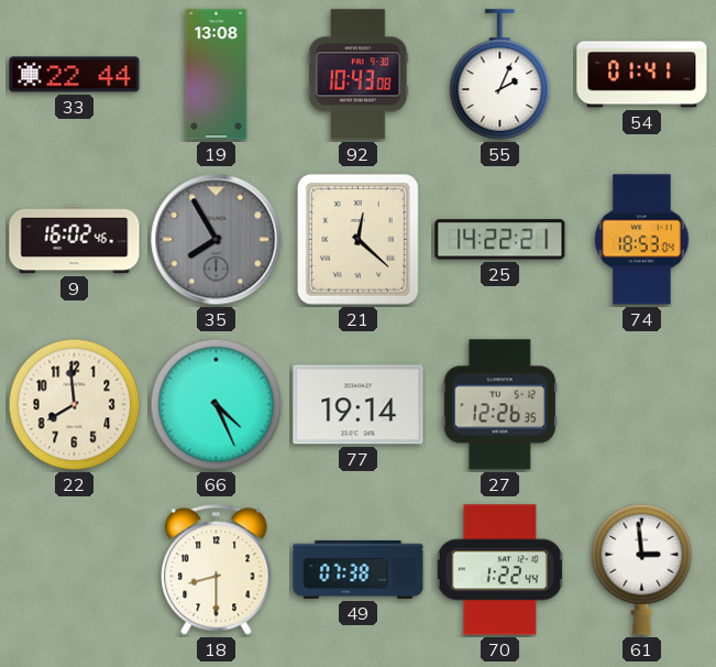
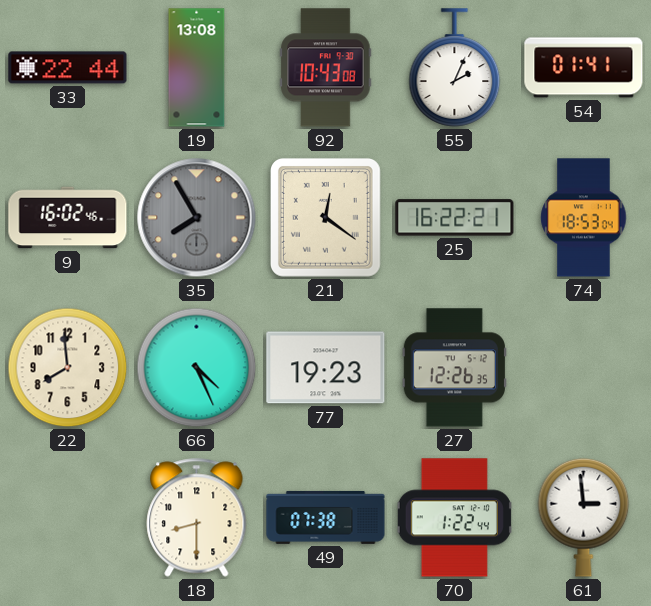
21: 12:22 -> 12:21 (325, 217)
25: 14:22 -> 16:22 (455, 218)
77: 19:14 -> 19:23 (326, 368)
